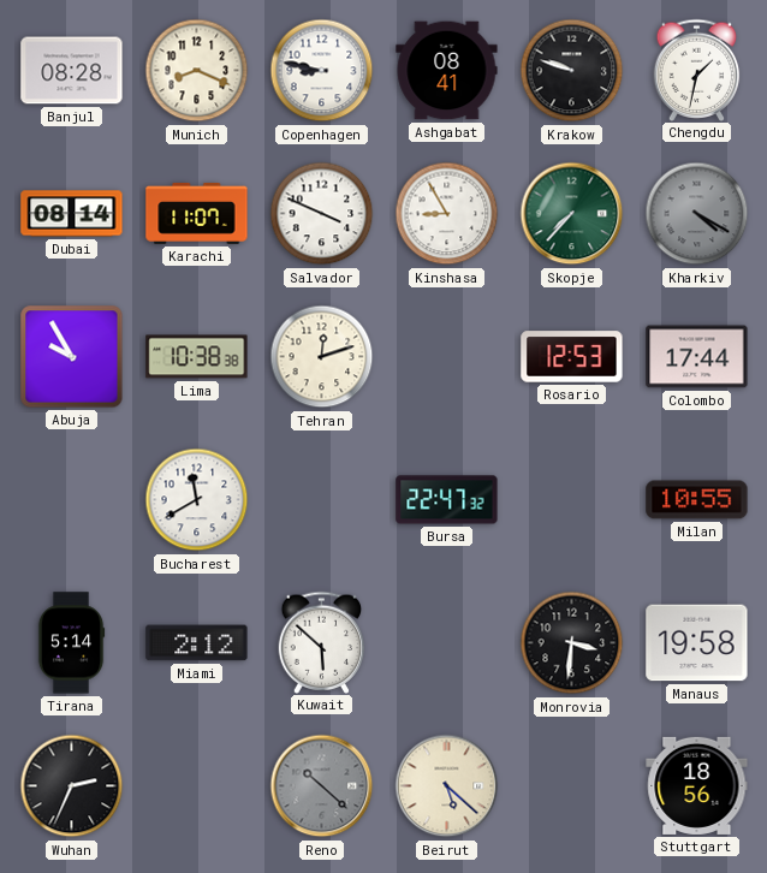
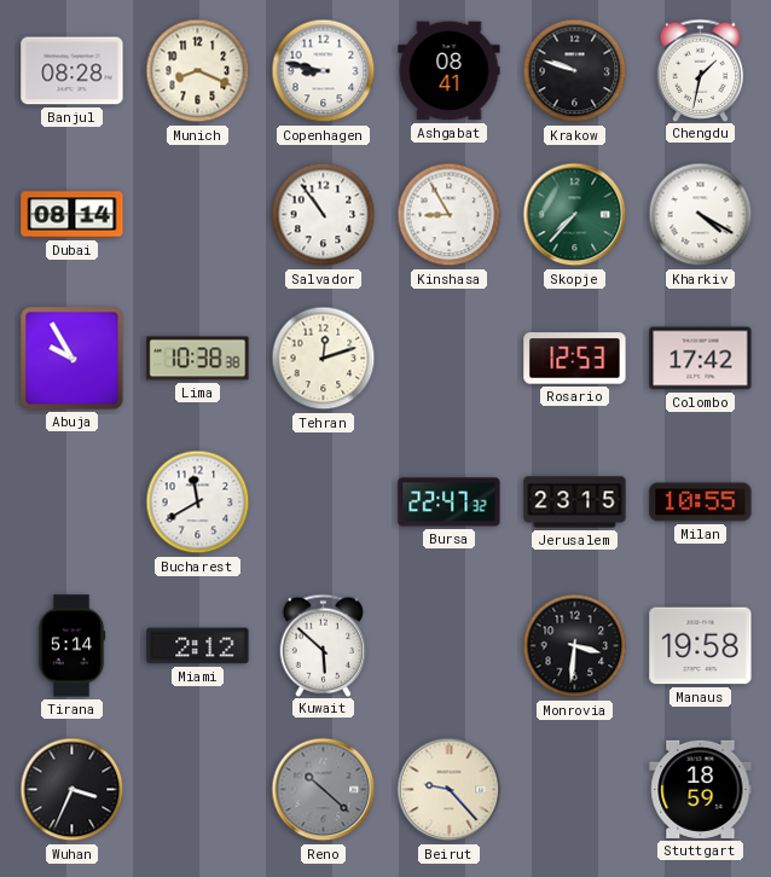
Karachi: 11:07 -> none (197, 214)
Salvador: 3:49 -> 10:54 (324, 215)
Kharkiv dial: grey -> white (701, 215)
Colombo: 17:44 -> 17:42 (701, 359)
Jerusalem: none -> 23:15 (575, 503)
Wuhan: 2:34 -> 3:34 (73, 790)
Beirut: 5:22 -> 9:23 (450, 790)
Stuttgart: 18:56 -> 18:59 (701, 789)
